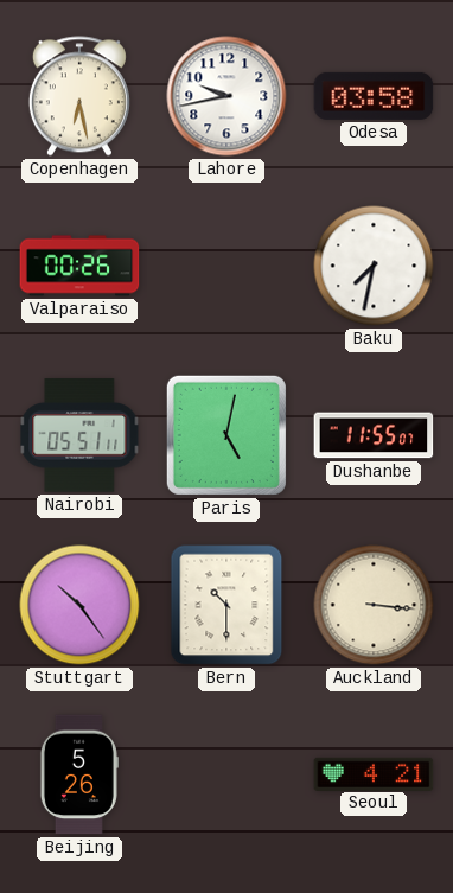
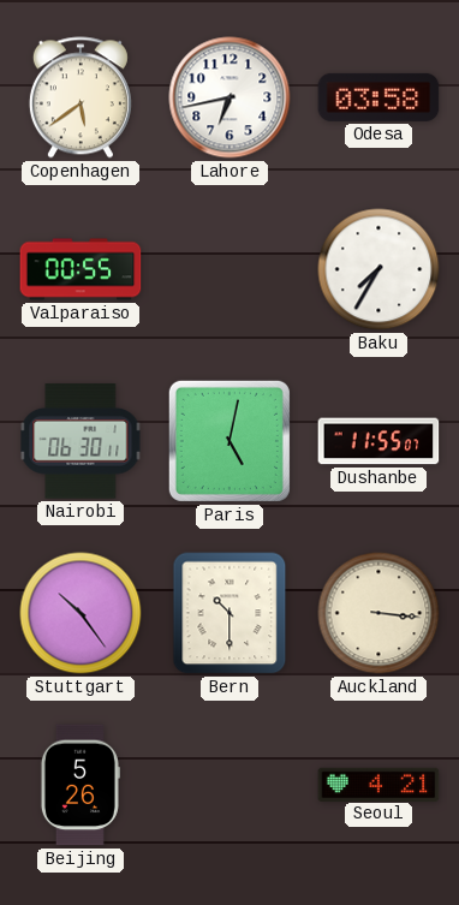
Copenhagen: 6:28 -> 5:39 (81, 97)
Lahore: 9:43 -> 6:43 (229, 97)
Valparaiso: 00:26 -> 00:55 (81, 269)
Baku: 7:32 -> 7:35 (378, 269)
Nairobi: 05:51 -> 06:30 (81, 441)
